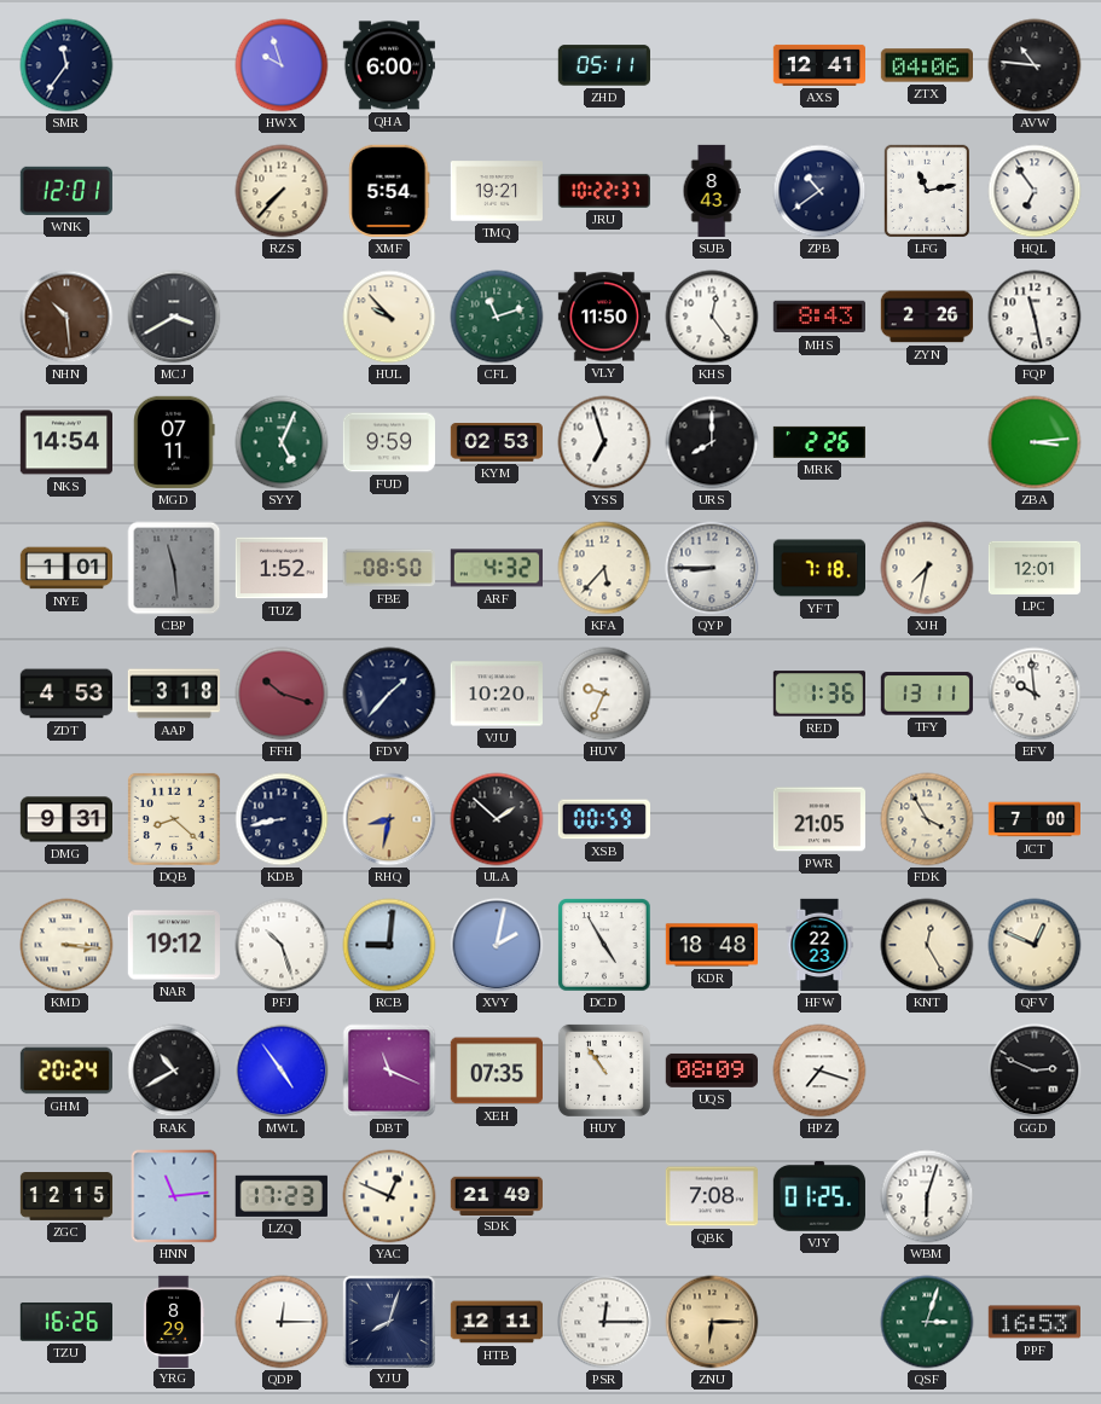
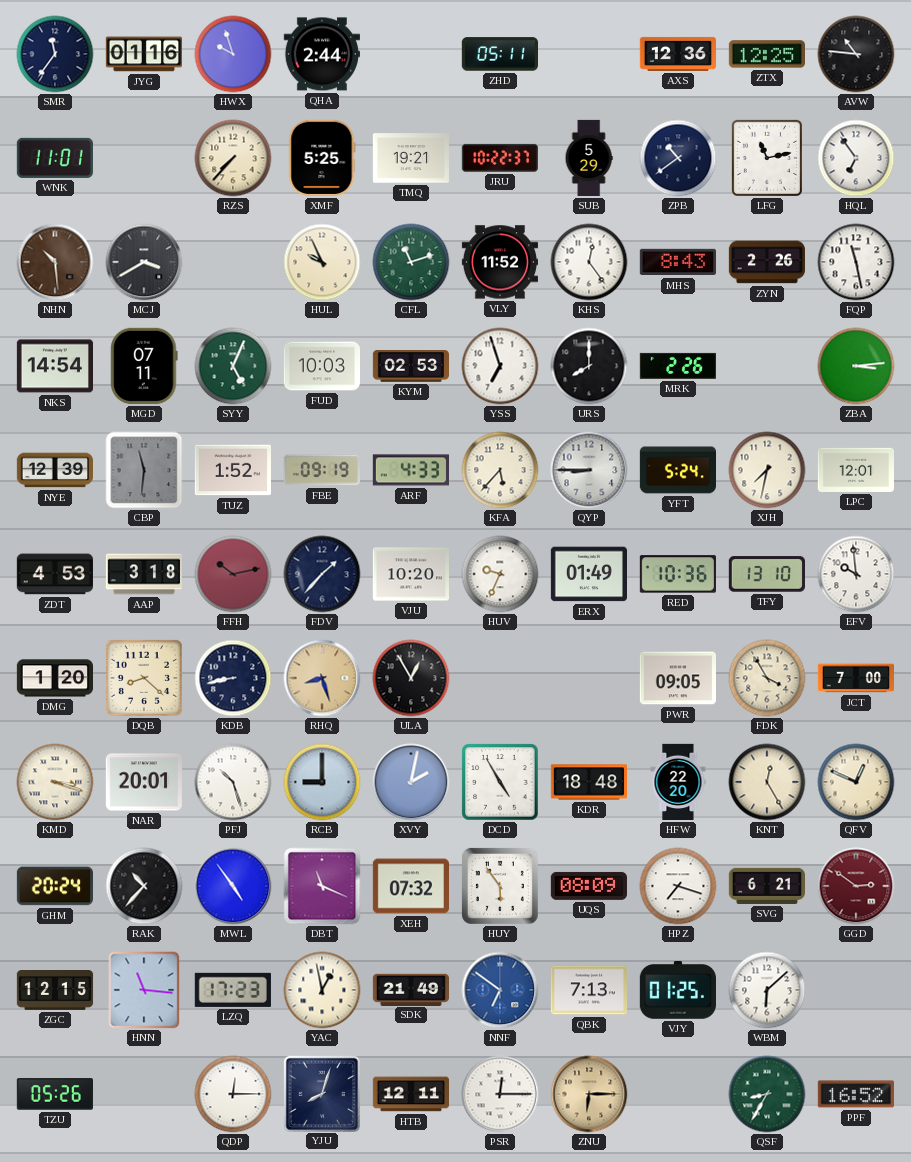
JYG: none -> 01:16 (143, 54)
QHA: 6:00 -> 2:44 (322, 54)
AXS: 12:41 -> 12:36 (678, 54)
ZTX: 04:06 -> 12:25 (766, 54)
WNK: 12:01 -> 11:01 (55, 158)
XMF: 5:54 -> 5:25 (322, 158)
SUB: 8:43 -> 5:29 (589, 158)
HUL: 9:53 -> 9:56 (322, 262)
VLY: 11:50 -> 11:52 (499, 262)
FUD: 9:59 -> 10:03 (321, 366)
NYE: 1:01 -> 12:39 (54, 470)
CBP: 11:29 -> 11:31 (144, 470)
FBE: 08:50 -> 09:19 (322, 470)
ARF: 4:32 -> 4:33 (410, 470)
YFT: 7:18 -> 5:24 (677, 470)
FFH: 10:18 -> 10:13 (233, 574)
ERX: none -> 01:49 (588, 574)
RED: 1:36 -> 10:36 (678, 574)
TFY: 13:11 -> 13:10 (766, 574)
DMG: 9:31 -> 1:20 (54, 678)
RHQ: 8:32 -> 8:27 (322, 678)
ULA: 1:52 -> 12:55 (411, 678)
XSB: 00:59 -> none (604, 819)
PWR: 21:05 -> 09:05 (677, 678)
KMD: 3:16 -> 3:18 (55, 782)
NAR: 19:12 -> 20:01 (143, 782)
RCB: 9:01 -> 9:00 (322, 782)
HFW: 22:23 -> 22:20 (678, 782)
RAK: 10:40 -> 10:37 (144, 886)
XEH: 07:35 -> 07:32 (410, 886)
HUY: 10:54 -> 5:54 (500, 886)
SVG: none -> 6:21 (766, 886)
GGD: 2:49 -> 2:51 (856, 886)
GGD dial: black -> burgundy (856, 886)
HNN: 11:14 -> 11:16 (144, 990)
YAC: 12:49 -> 12:58 (322, 990)
NNF: none -> 6:51 (500, 990)
QBK: 7:08 -> 7:13 (588, 990)
WBM: 6:03 -> 6:08 (767, 990)
TZU: 16:26 -> 05:26 (54, 1094)
YRG: 8:29 -> none (174, 1321)
QSF: 3:03 -> 8:35 (767, 1094)
PPF: 16:53 -> 16:52 (856, 1094)
